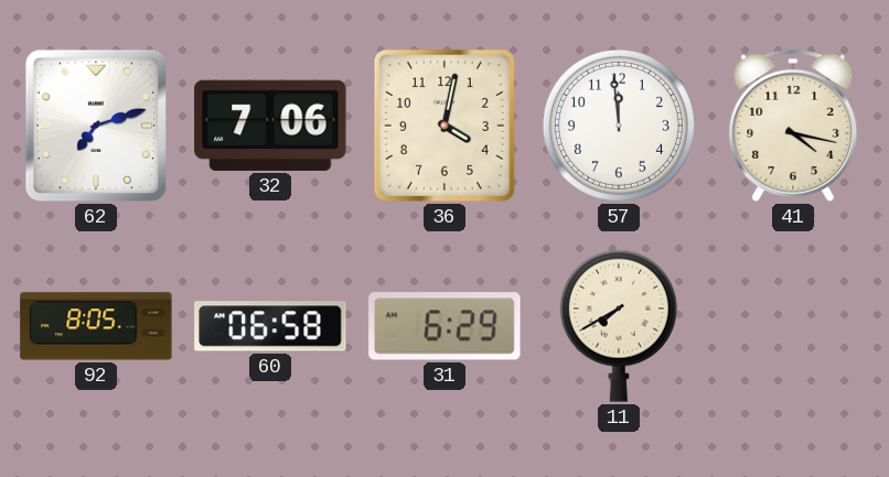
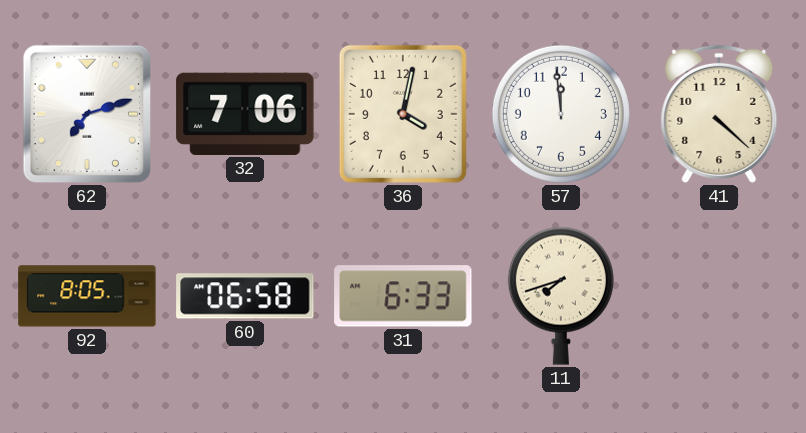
41: 4:17 -> 4:22 (719, 114)
31: 6:29 -> 6:33 (403, 296)
11: 7:40 -> 7:42 (561, 296)
